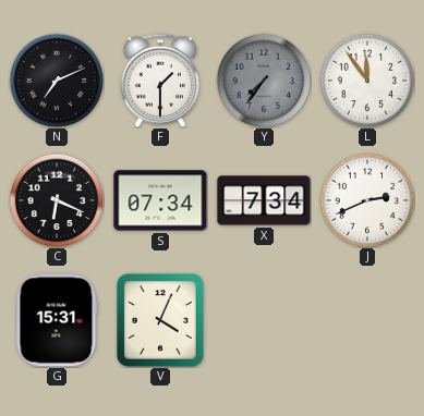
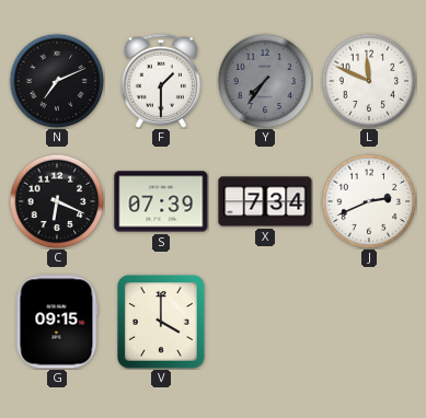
L: 11:54 -> 11:49 (369, 81)
S: 07:34 -> 07:39 (161, 201)
G: 15:31 -> 09:15 (57, 322)
V: 4:04 -> 4:00 (162, 323)
